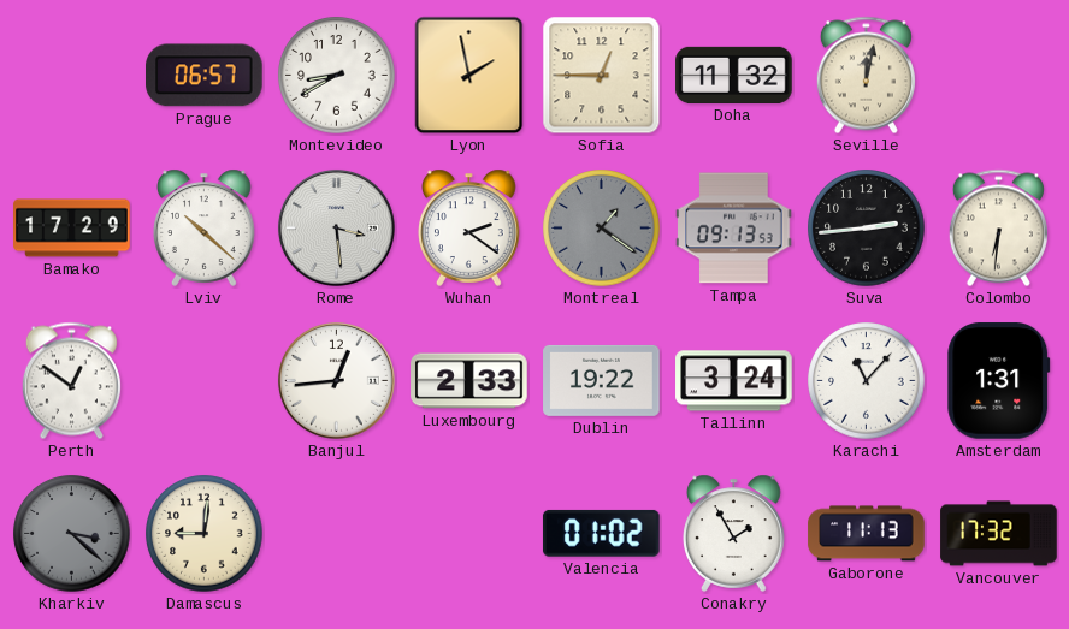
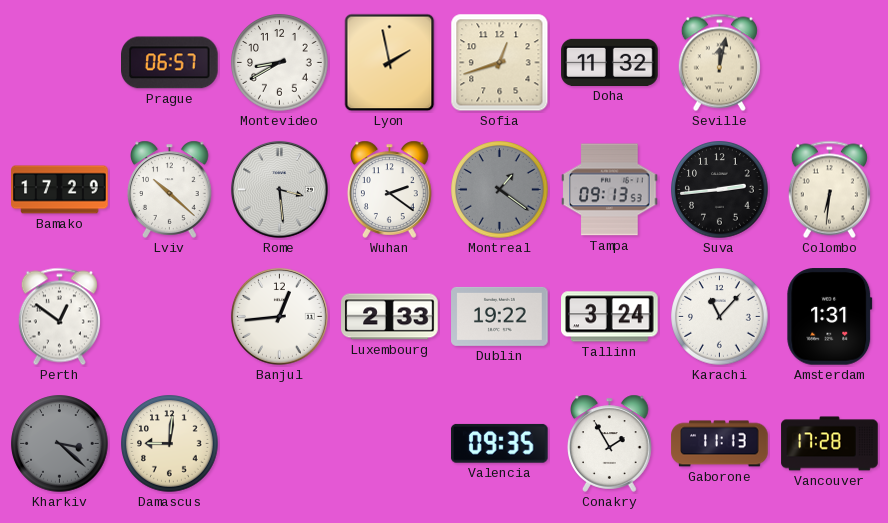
Sofia: 12:45 -> 12:42 (500, 63)
Valencia: 01:02 -> 09:35 (499, 443)
Vancouver: 17:32 -> 17:28 (830, 444)
